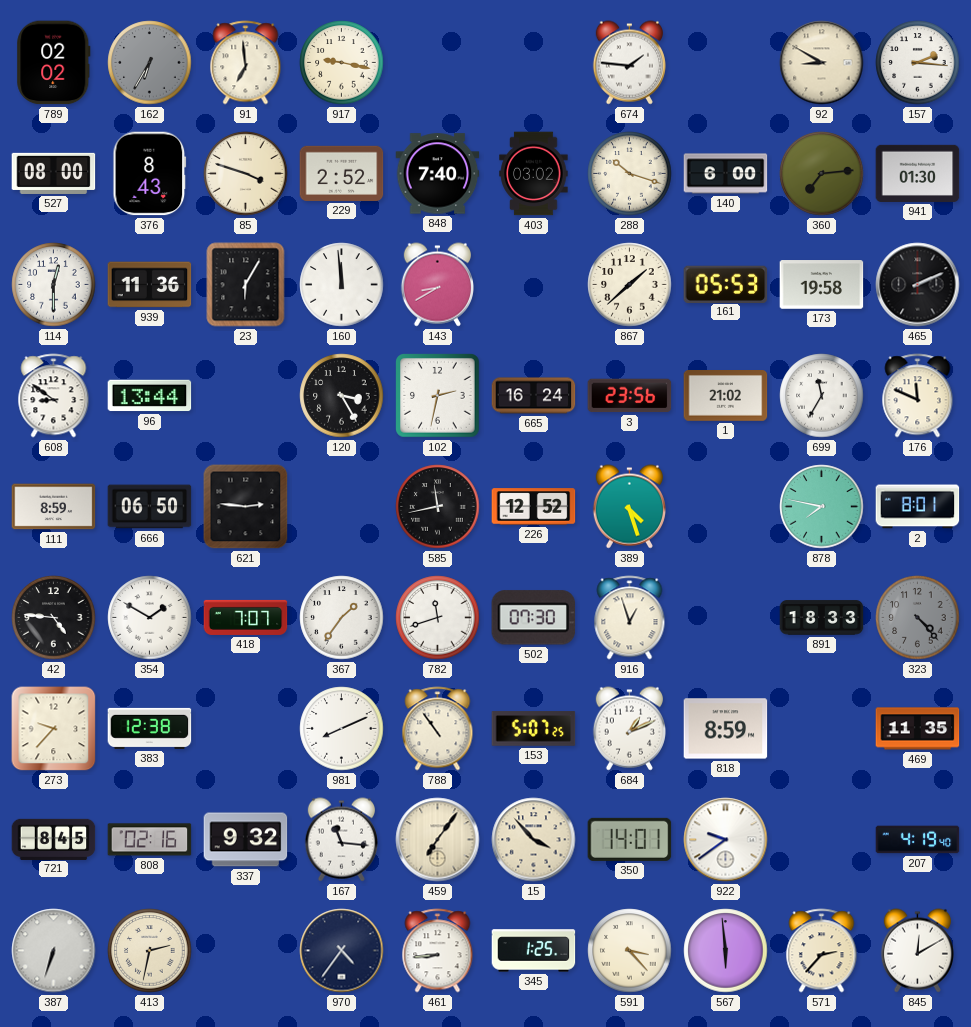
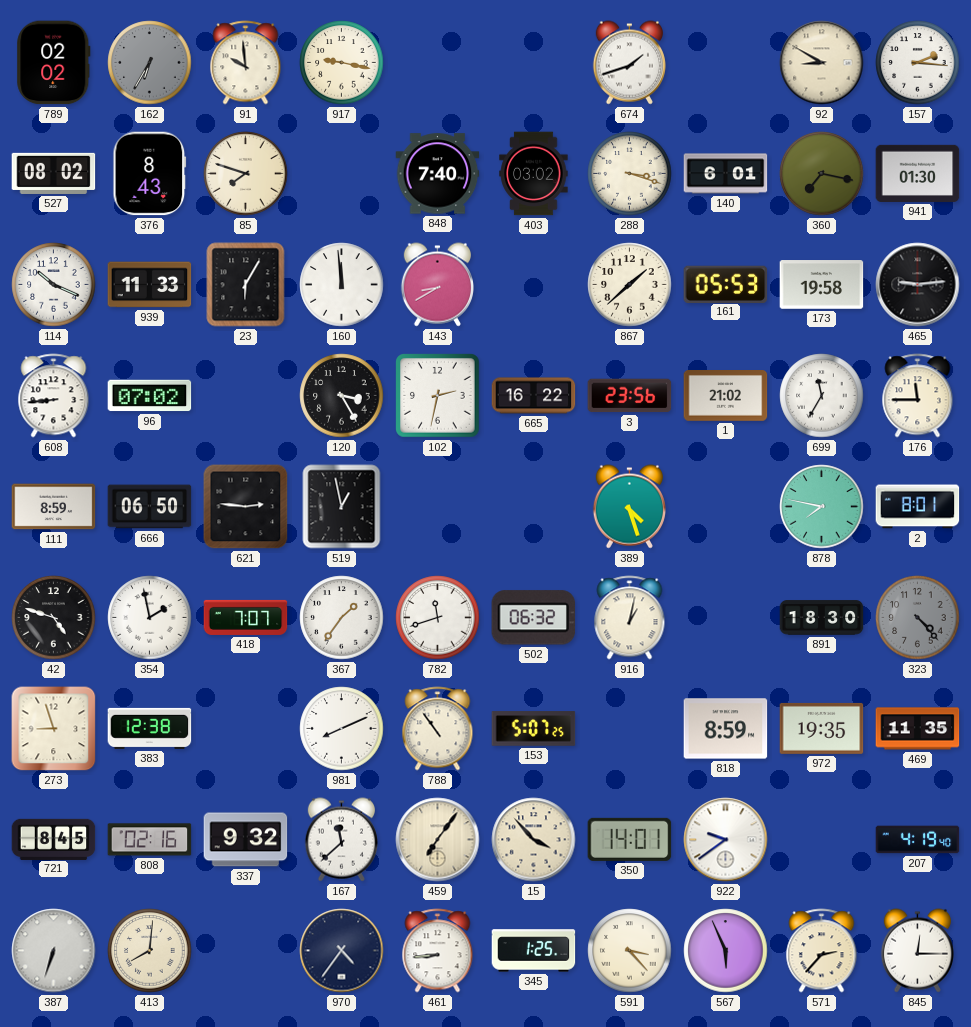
91: 6:59 -> 9:59 (246, 63)
674: 1:46 -> 1:42 (629, 63)
527: 08:00 -> 08:02 (54, 173)
85: 3:48 -> 7:48 (246, 174)
229: 2:52 -> none (342, 173)
288: 10:18 -> 3:18 (630, 174)
140: 6:00 -> 6:01 (726, 174)
360: 7:14 -> 7:17 (822, 174)
114: 12:30 -> 10:19 (54, 285)
939: 11:36 -> 11:33 (150, 285)
465: 2:11 -> 9:14 (918, 285)
608: 8:51 -> 8:44 (54, 396)
96: 13:44 -> 07:02 (150, 396)
665: 16:24 -> 16:22 (534, 396)
176: 11:49 -> 11:45 (918, 396)
519: none -> 12:58 (342, 507)
585: 11:43 -> none (438, 507)
226: 12:52 -> none (534, 507)
42: 4:46 -> 4:48 (54, 618)
354: 1:50 -> 1:58 (150, 618)
502: 07:30 -> 06:32 (534, 618)
916: 12:57 -> 1:02 (630, 618)
891: 18:33 -> 18:30 (822, 618)
273: 9:37 -> 8:57 (54, 729)
684: 1:11 -> none (629, 729)
972: none -> 19:35 (822, 728)
167: 11:16 -> 11:38 (341, 840)
413: 2:32 -> 8:01 (150, 951)
567: 5:59 -> 5:56 (726, 951)
845: 12:10 -> 12:15 (917, 951)
